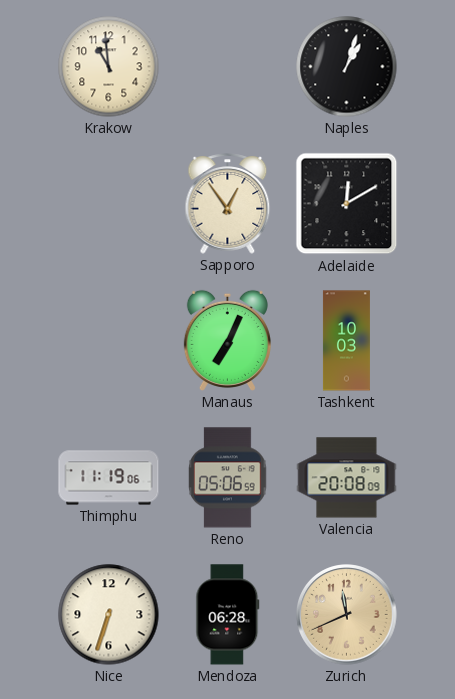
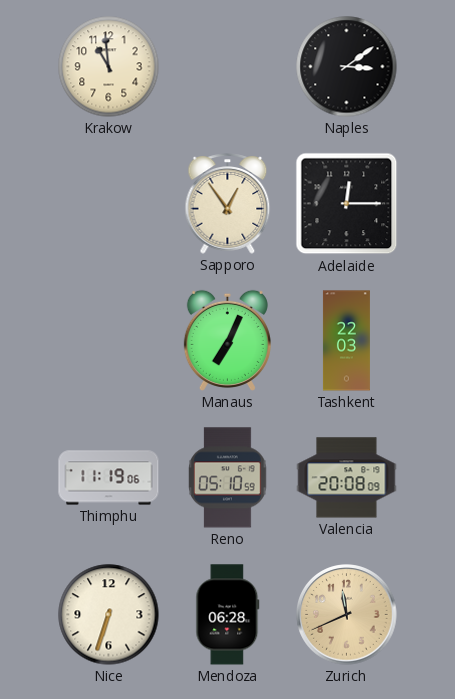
Naples: 1:03 -> 3:09 (347, 67)
Adelaide: 12:10 -> 12:15 (347, 204)
Tashkent: 10:03 -> 22:03 (346, 341)
Reno: 05:06 -> 05:10 (228, 478)
